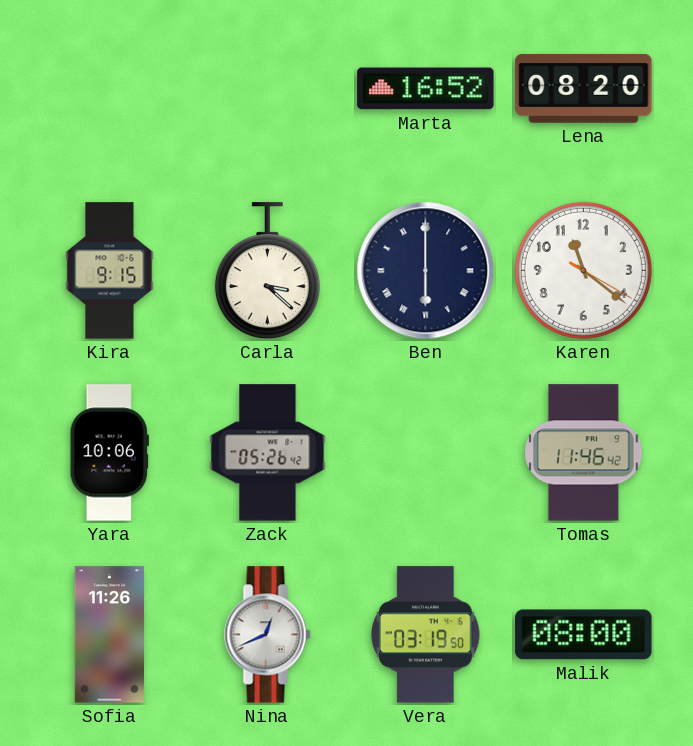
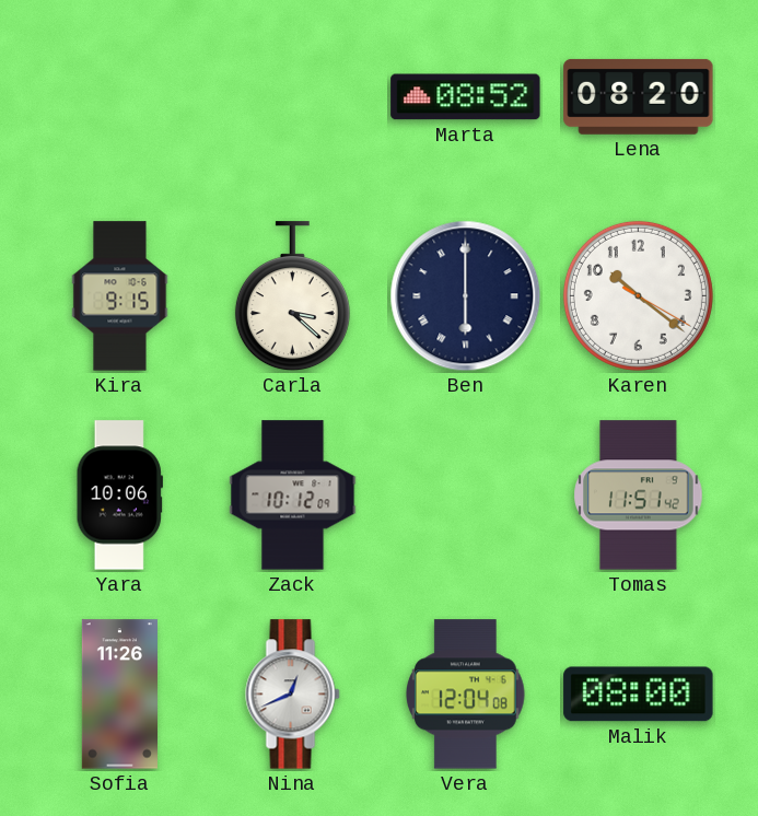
Marta: 16:52 -> 08:52 (466, 97)
Karen: 11:21 -> 10:21 (638, 295)
Zack: 05:26 -> 10:12 (293, 496)
Tomas: 11:46 -> 11:51 (639, 496)
Vera: 03:19 -> 12:04 (466, 695)
